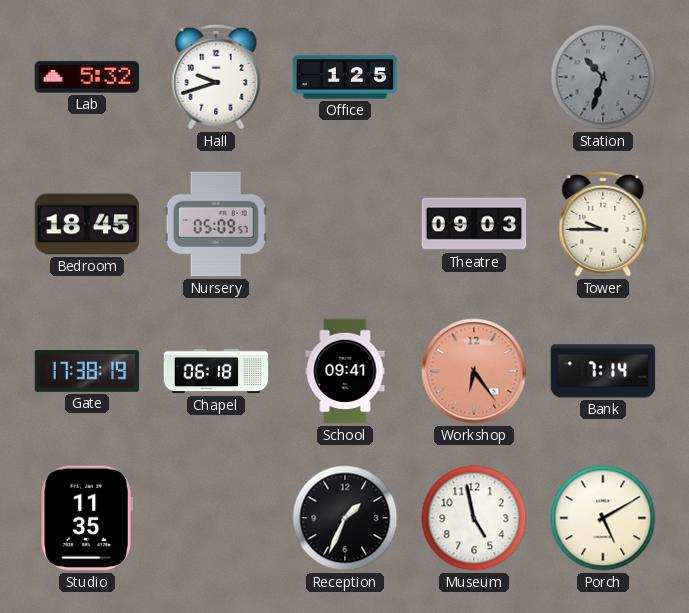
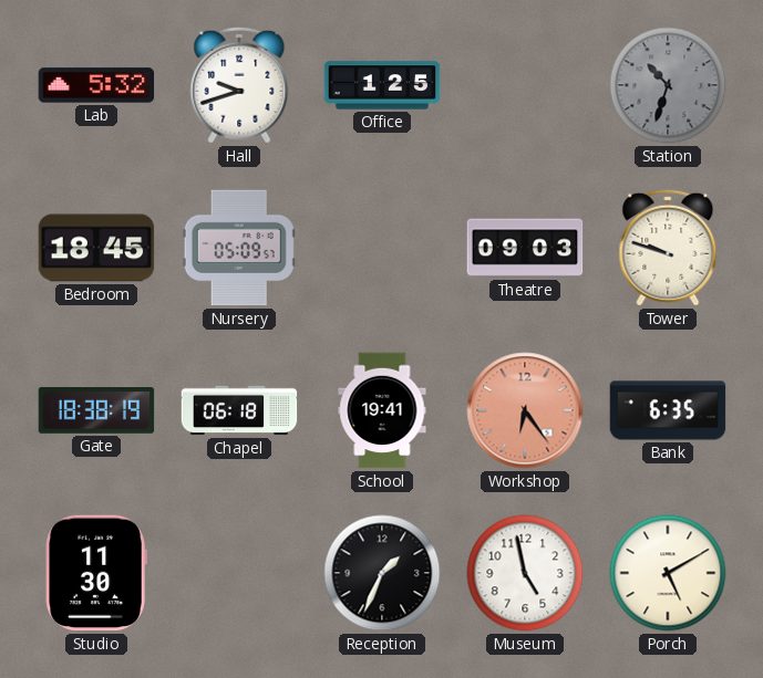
Tower: 9:45 -> 9:48 (668, 248)
Gate: 17:38 -> 18:38 (96, 411)
School: 09:41 -> 19:41 (382, 410)
Bank: 7:14 -> 6:35 (668, 410)
Studio: 11:35 -> 11:30 (96, 573)
